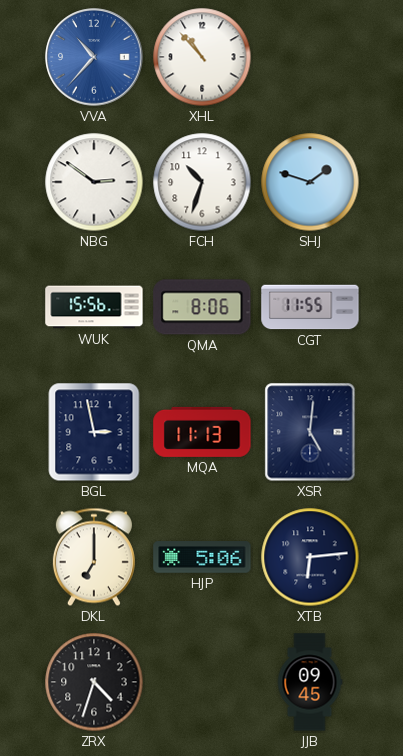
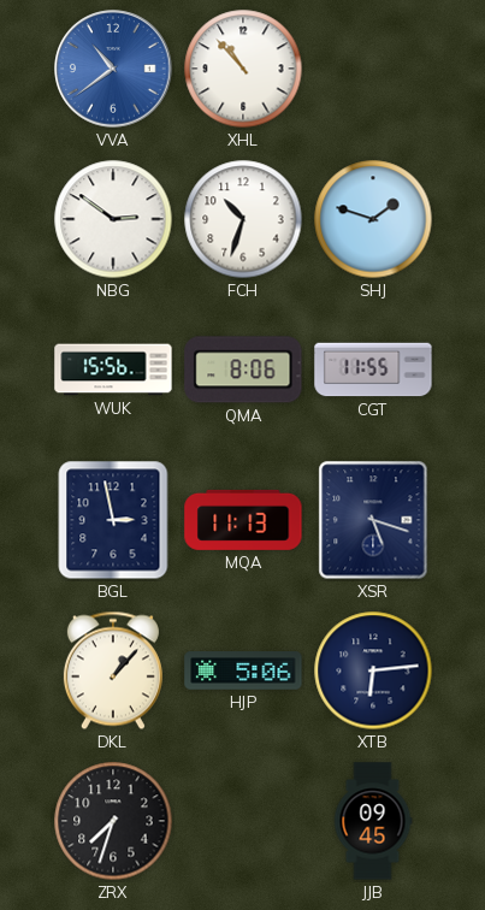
VVA: 10:37 -> 10:39 (113, 69)
XSR: 5:01 -> 5:18 (373, 520)
DKL: 7:00 -> 1:07 (113, 670)
ZRX: 4:33 -> 7:33 (113, 821)
